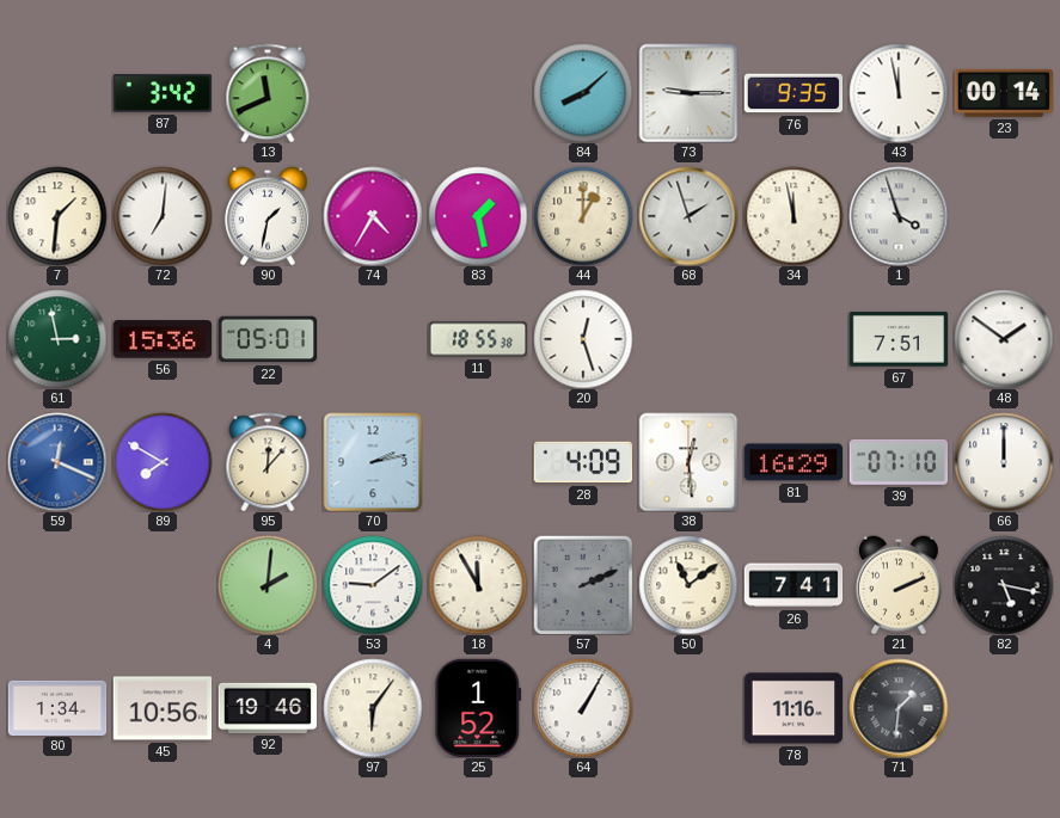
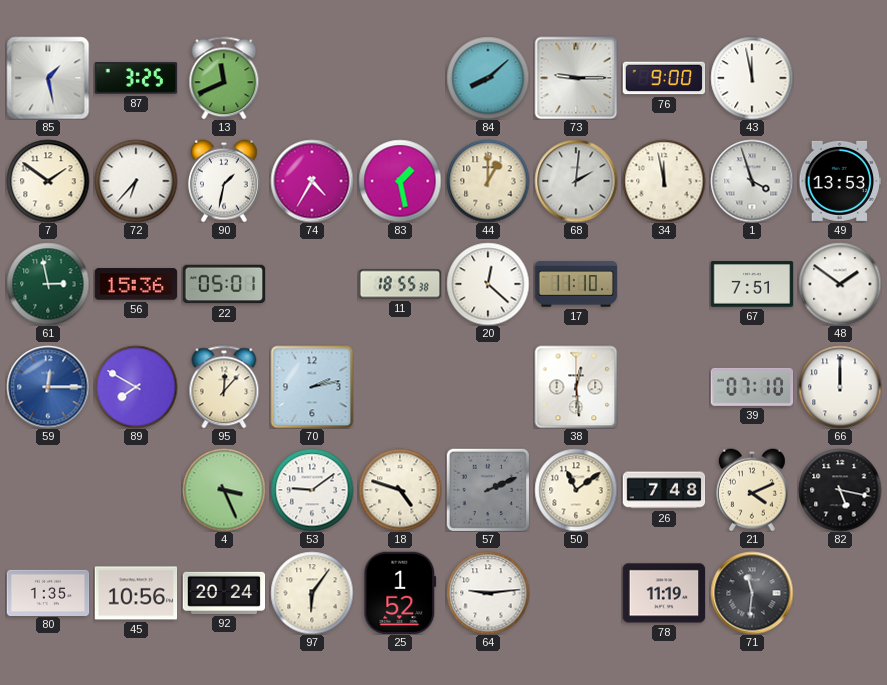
85: none -> 1:28 (48, 78)
87: 3:42 -> 3:25 (136, 78)
76: 9:35 -> 9:00 (664, 78)
23: 00:14 -> none (1004, 93)
7: 1:31 -> 1:51 (48, 181)
72: 7:01 -> 6:37 (136, 181)
68: 1:57 -> 2:01 (576, 181)
49: none -> 13:53 (840, 181)
20: 12:27 -> 12:22 (488, 284)
17: none -> 11:10 (576, 284)
59: 12:19 -> 12:15 (48, 387)
28: 4:09 -> none (582, 462)
81: 16:29 -> none (794, 462)
4: 2:01 -> 3:26 (224, 490)
18: 11:55 -> 4:48 (400, 490)
26: 7:41 -> 7:48 (664, 490)
21: 2:11 -> 4:11 (752, 490)
80: 1:34 -> 1:35 (48, 592)
92: 19:46 -> 20:24 (224, 593)
64: 1:05 -> 9:14 (488, 593)
78: 11:16 -> 11:19 (664, 593)
71: 1:31 -> 11:31 (752, 593)
